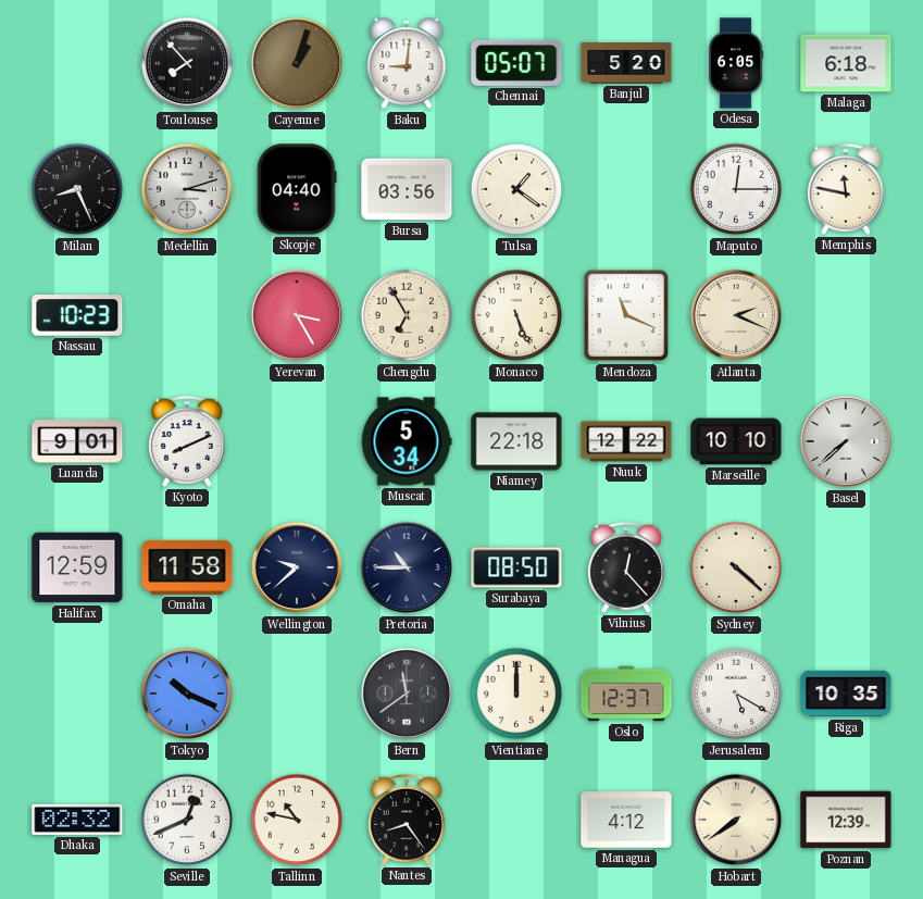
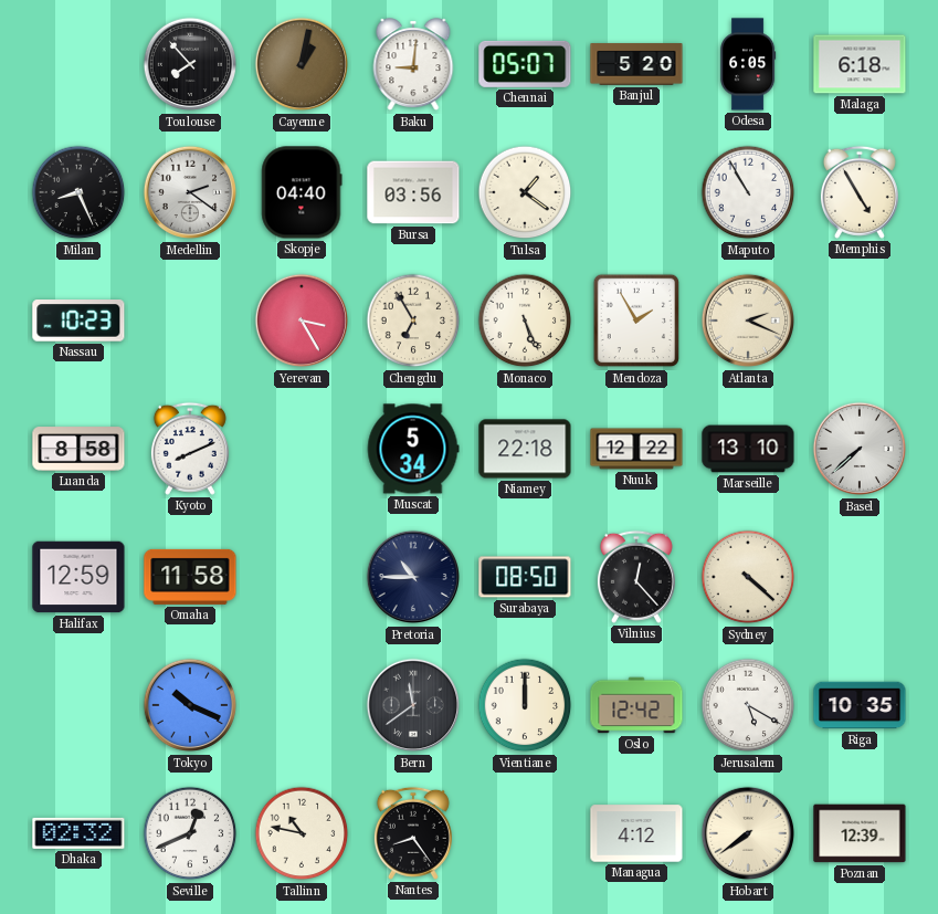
Cayenne: 1:03 -> 1:02 (302, 64)
Medellin: 3:12 -> 2:21 (190, 192)
Maputo: 12:15 -> 10:55 (748, 192)
Memphis: 11:47 -> 4:55 (860, 192)
Mendoza: 11:19 -> 1:55 (636, 321)
Luanda: 9:01 -> 8:58 (78, 449)
Marseille: 10:10 -> 13:10 (748, 449)
Wellington: 9:38 -> none (297, 567)
Oslo: 12:37 -> 12:42 (636, 705)
